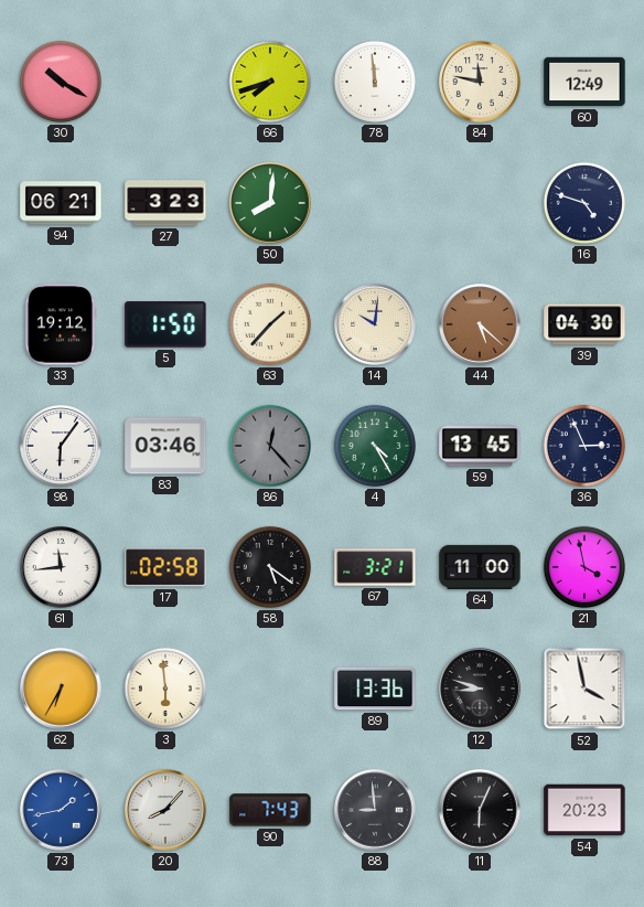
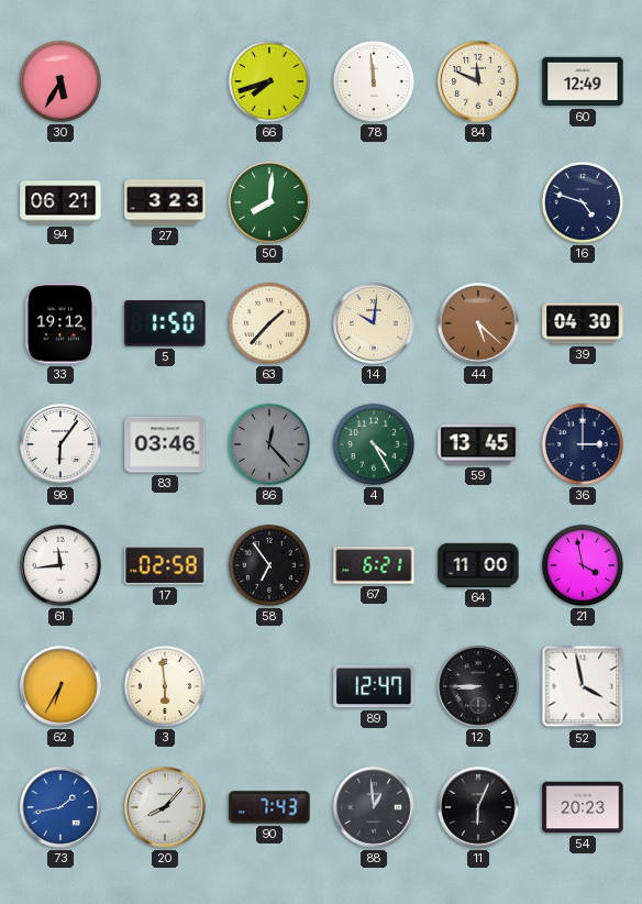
30: 10:20 -> 5:35 (60, 81)
84: 11:47 -> 11:49 (478, 81)
36: 2:56 -> 3:00 (583, 444)
58: 5:21 -> 6:54 (269, 565)
67: 3:21 -> 6:21 (374, 565)
89: 13:36 -> 12:47 (374, 686)
12: 8:48 -> 8:45 (478, 686)
88: 8:59 -> 12:59 (374, 807)
